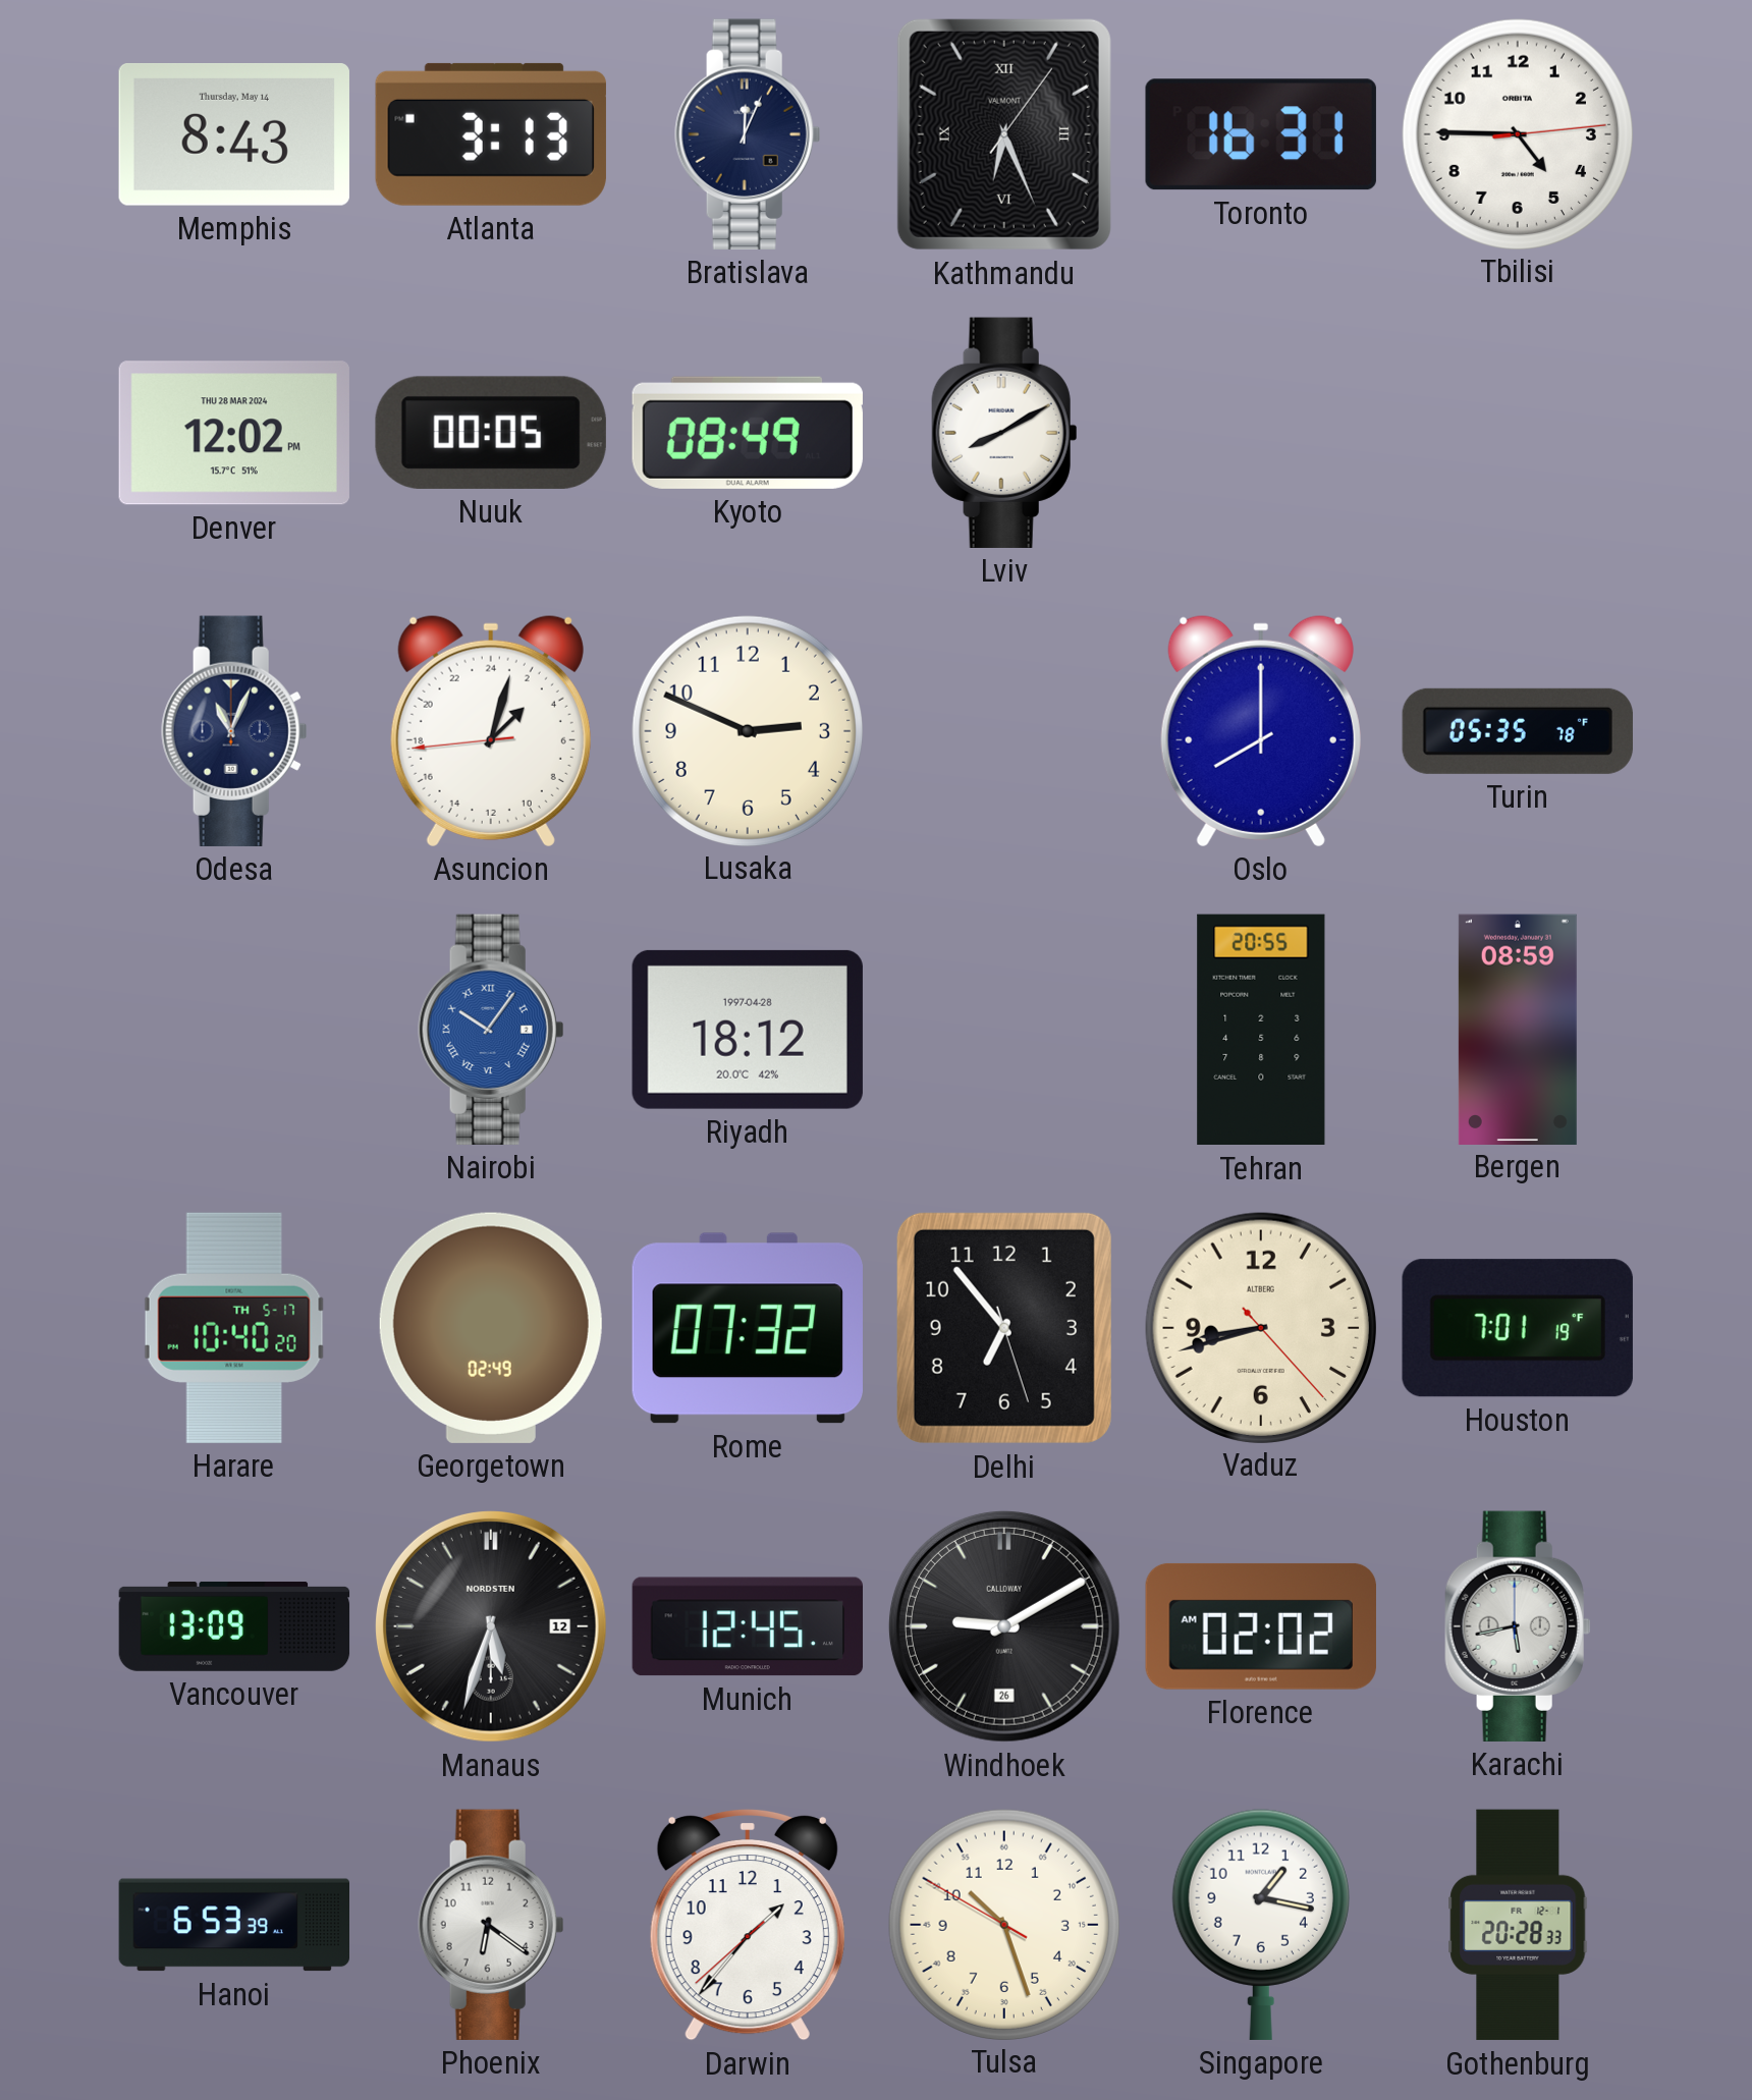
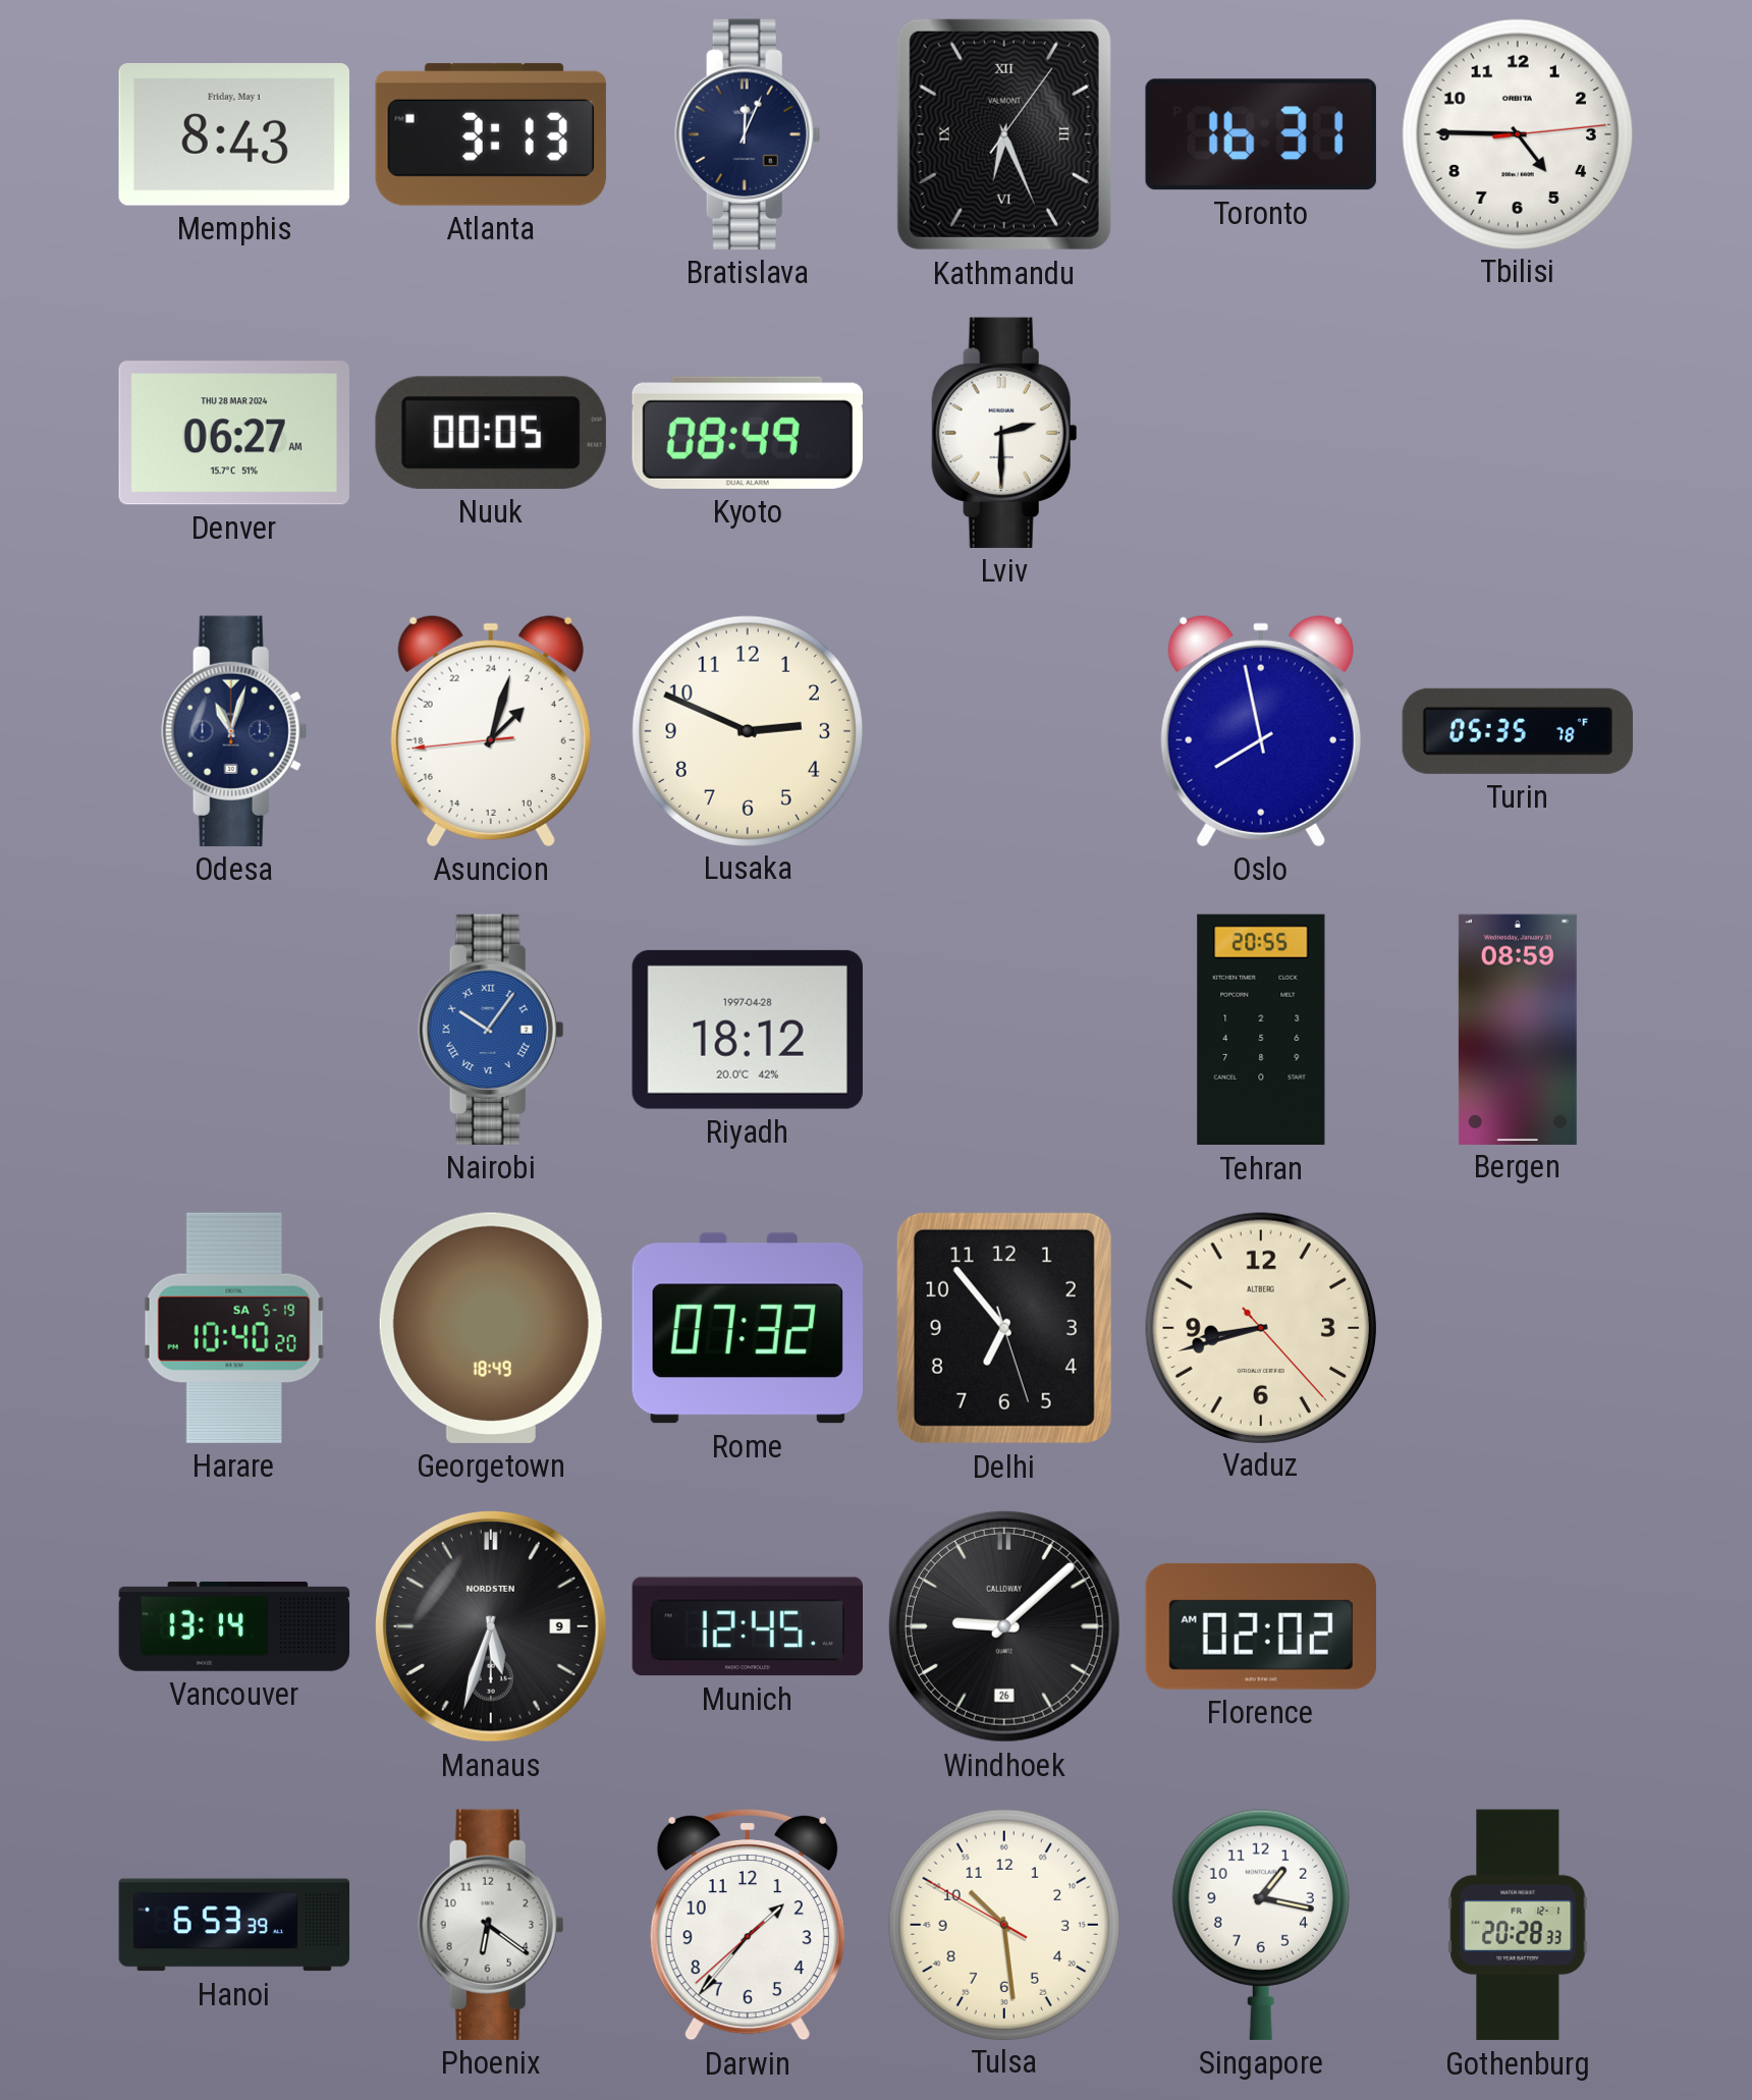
Memphis date: Thursday, May 14 -> Friday, May 1 (234, 134)
Denver: 12:02 -> 06:27 (234, 433)
Lviv: 8:10 -> 2:30 (1004, 433)
Odesa: 11:04 -> 11:03 (234, 731)
Oslo: 8:00 -> 7:58 (1261, 730)
Harare date: TH 5-17 -> SA 5-19 (234, 1328)
Georgetown: 02:49 -> 18:49 (491, 1328)
Houston: 7:01 -> none (1518, 1328)
Vancouver: 13:09 -> 13:14 (234, 1626)
Manaus date: 12 -> 9 (491, 1626)
Windhoek: 9:10 -> 9:08 (1004, 1626)
Karachi: 5:43 -> none (1518, 1626)
Tulsa: 10:26 -> 10:28 (1003, 1924)
